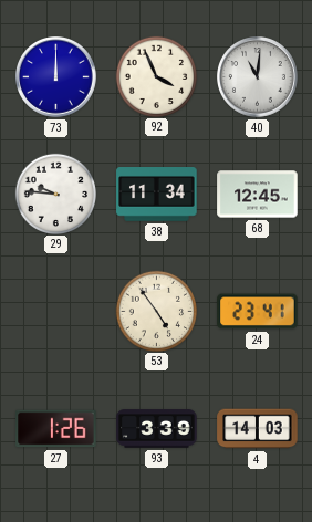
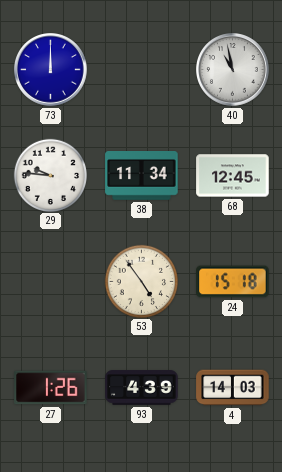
92: 3:56 -> none (156, 76)
40: 11:01 -> 10:58 (233, 70)
24: 23:41 -> 15:18 (233, 282)
93: 3:39 -> 4:39 (142, 388)
